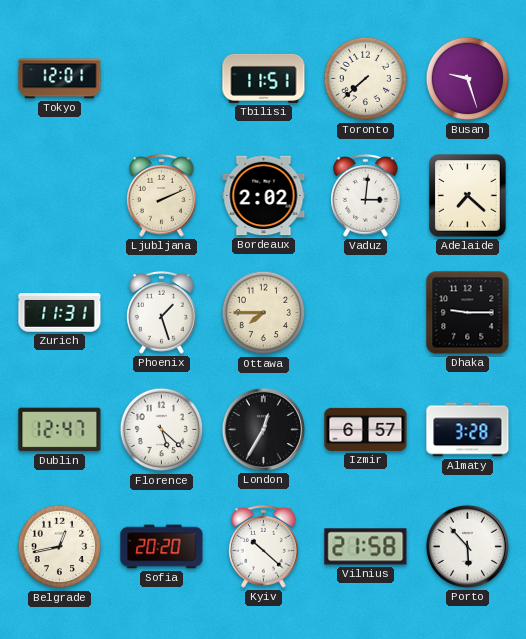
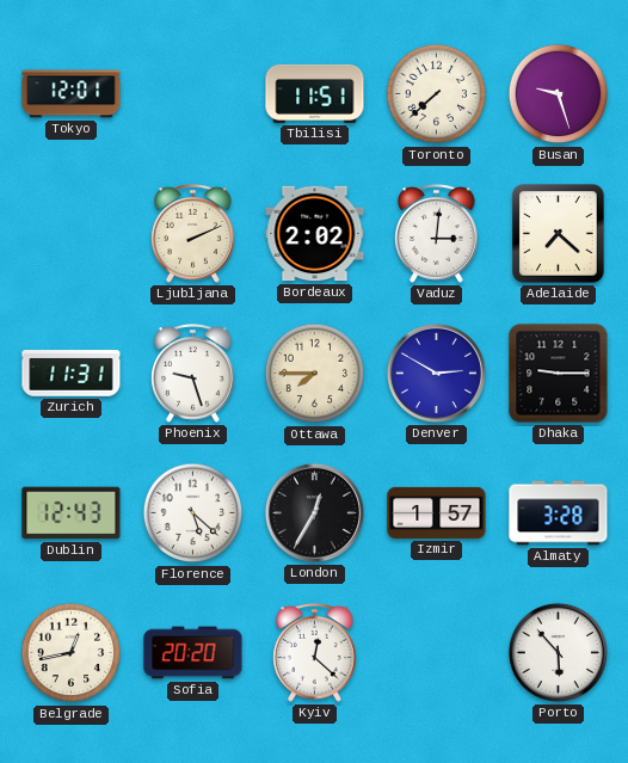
Phoenix: 1:27 -> 9:27 (193, 374)
Denver: none -> 2:50 (436, 373)
Dublin: 12:47 -> 12:43 (72, 513)
Izmir: 6:57 -> 1:57 (437, 512)
Kyiv: 10:22 -> 12:22 (315, 653)
Vilnius: 21:58 -> none (366, 547)
